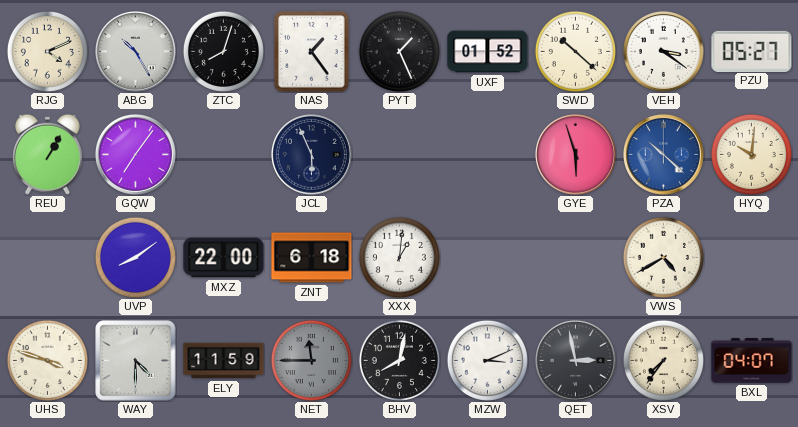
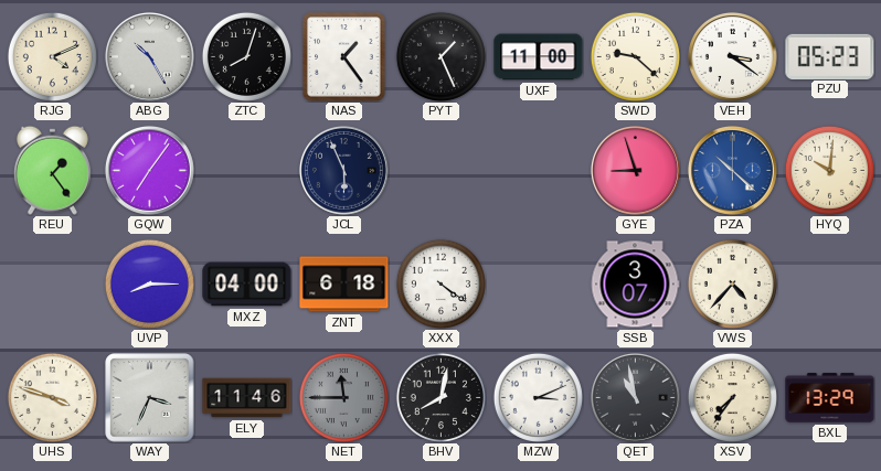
UXF: 01:52 -> 11:00 (539, 57)
SWD: 10:22 -> 9:22 (635, 56)
PZU: 05:27 -> 05:23 (830, 56)
REU: 1:05 -> 1:24 (52, 170)
GYE: 5:57 -> 8:57 (635, 170)
UVP: 8:09 -> 8:15 (149, 283)
MXZ: 22:00 -> 04:00 (247, 285)
XXX: 1:01 -> 4:21 (440, 283)
SSB: none -> 3:07 (635, 285)
VWS: 4:40 -> 4:37 (732, 283)
WAY: 4:30 -> 3:34 (150, 398)
ELY: 11:59 -> 11:46 (247, 398)
QET: 2:58 -> 10:58 (635, 397)
BXL: 04:07 -> 13:29 (830, 398)
